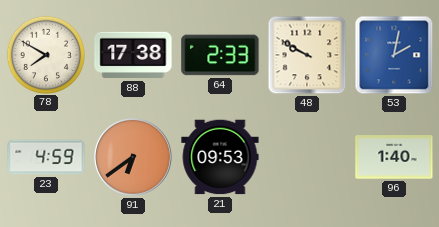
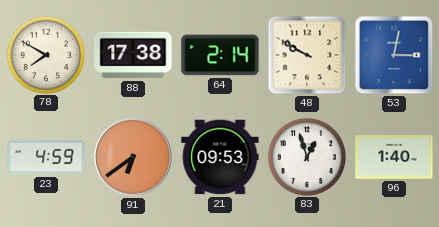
64: 2:33 -> 2:14 (220, 55)
53: 2:02 -> 3:02 (394, 55)
83: none -> 12:57 (306, 156)
